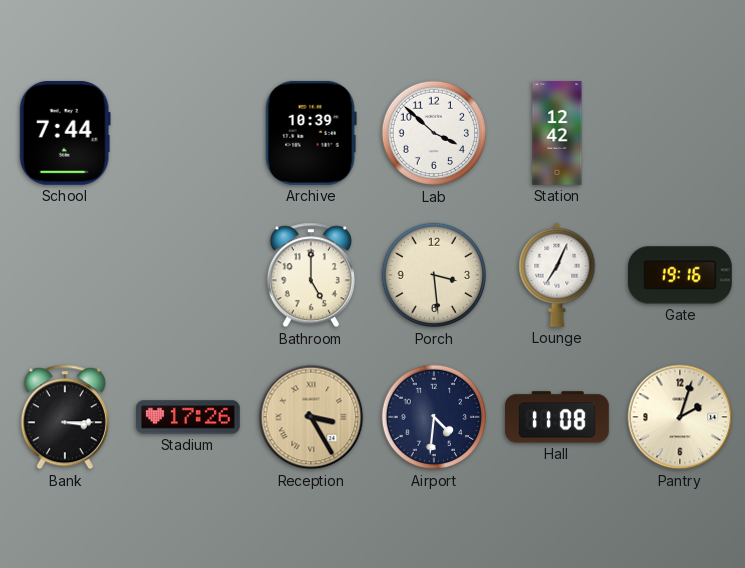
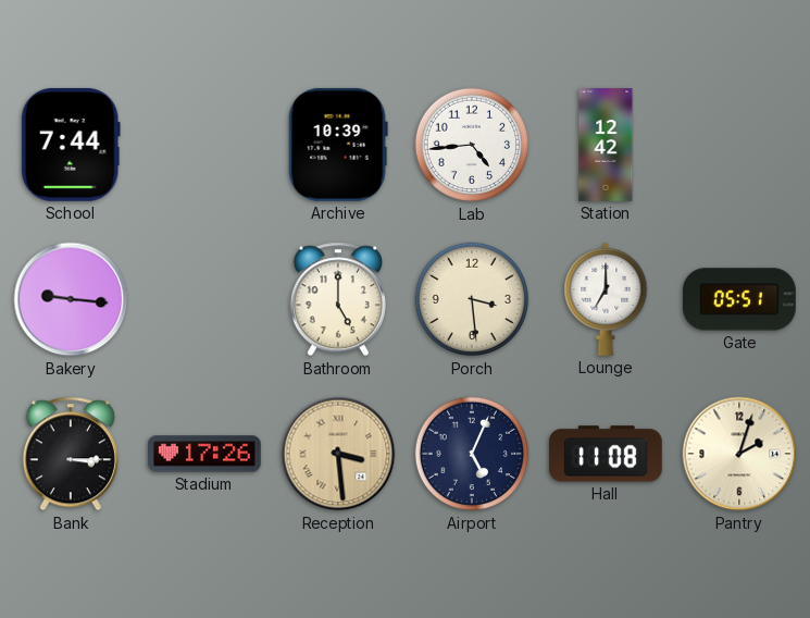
Lab: 3:52 -> 4:44 (472, 145)
Bakery: none -> 9:16 (71, 299)
Lounge: 7:04 -> 7:00 (606, 299)
Gate: 19:16 -> 05:51 (739, 299)
Reception: 3:25 -> 3:29 (338, 454)
Airport: 4:31 -> 5:04 (472, 454)
